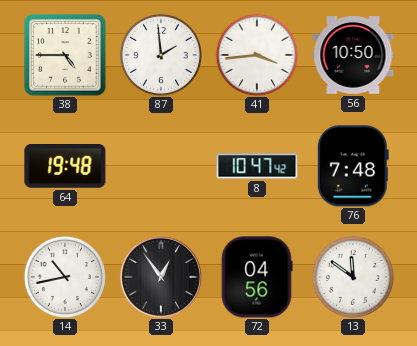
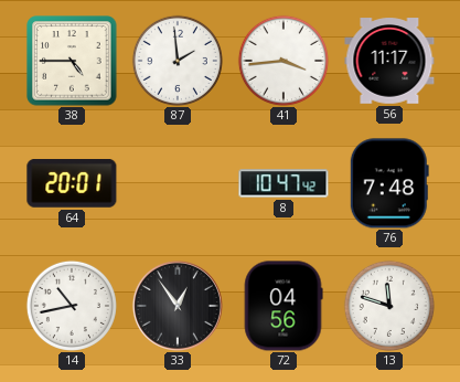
56: 10:50 -> 11:17 (389, 61)
64: 19:48 -> 20:01 (72, 184)
13: 11:51 -> 11:48 (389, 306)
